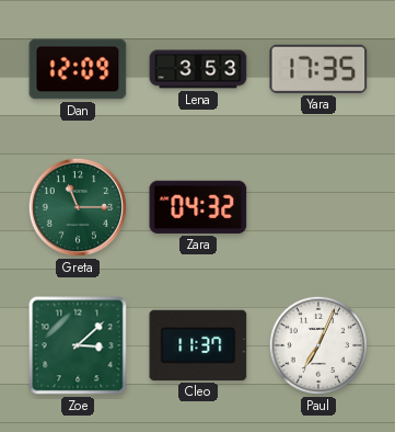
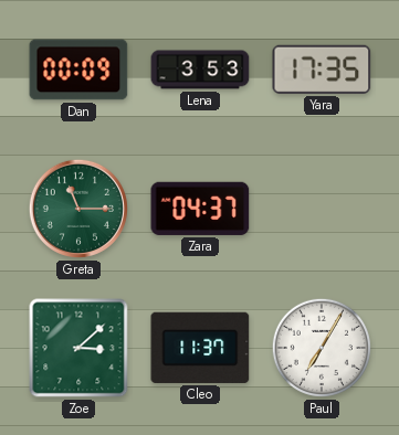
Dan: 12:09 -> 00:09 (78, 70)
Zara: 04:32 -> 04:37 (200, 209)
Paul: 7:04 -> 7:05 (322, 348)
